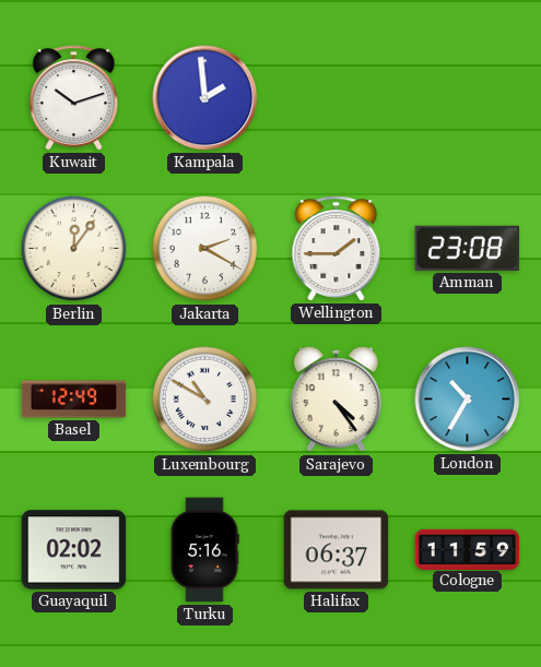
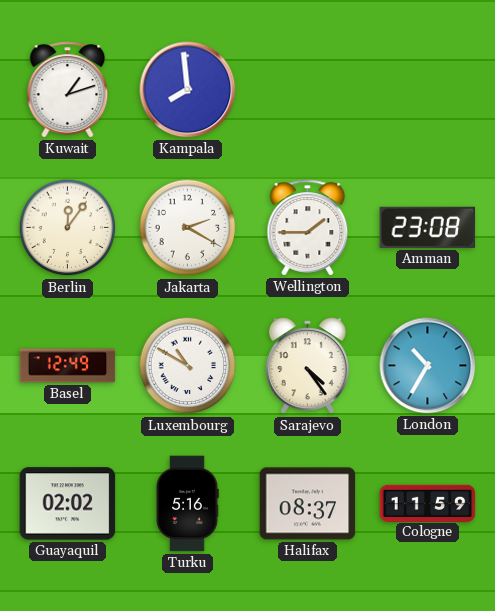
Kuwait: 10:12 -> 1:12 (68, 90)
Kampala: 1:59 -> 7:59 (188, 90)
Halifax: 06:37 -> 08:37 (308, 504)
